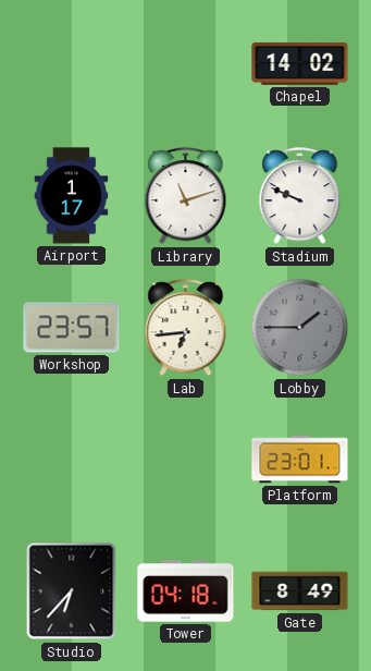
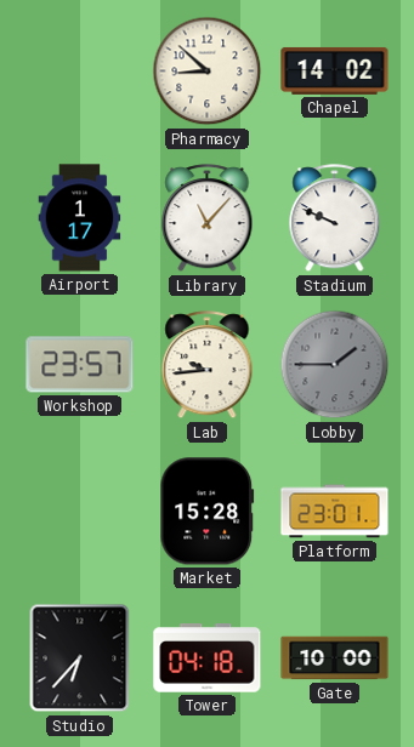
Pharmacy: none -> 8:52 (208, 72)
Library: 11:12 -> 11:07 (208, 218)
Lab: 6:44 -> 9:44 (208, 365)
Market: none -> 15:28 (208, 512)
Gate: 8:49 -> 10:00 (335, 658)
